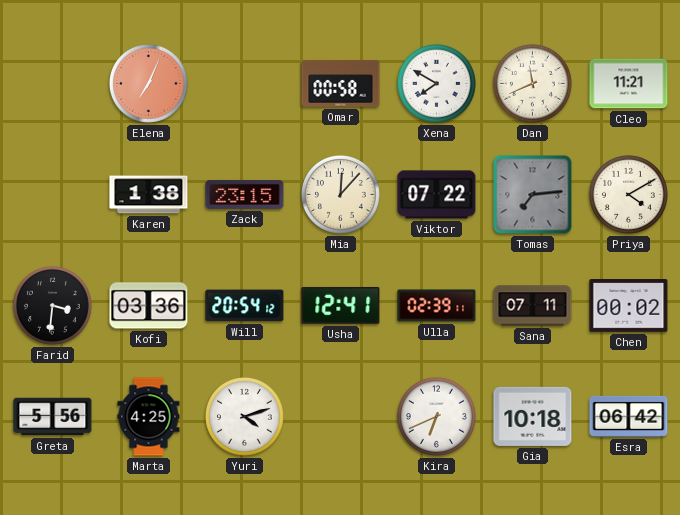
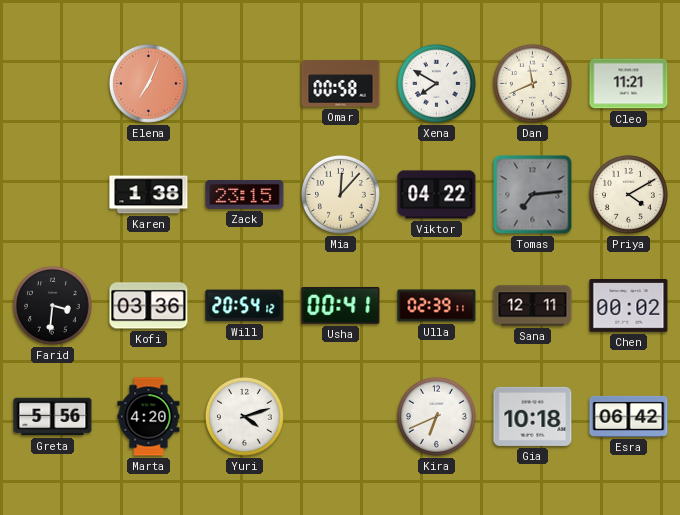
Viktor: 07:22 -> 04:22 (437, 195)
Usha: 12:41 -> 00:41 (341, 305)
Sana: 07:11 -> 12:11 (533, 306)
Marta: 4:25 -> 4:20 (149, 417)
